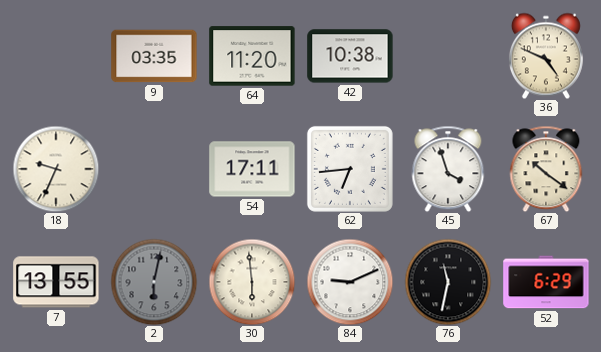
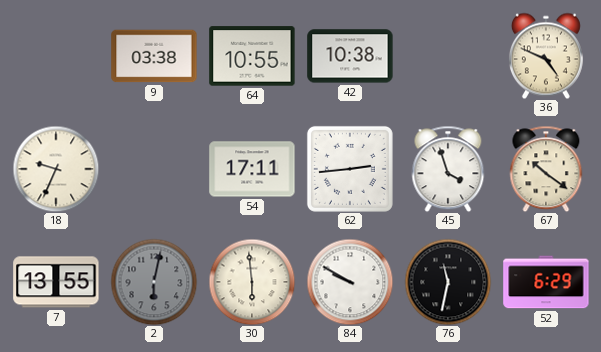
9: 03:35 -> 03:38 (154, 56)
64: 11:20 -> 10:55 (252, 56)
62: 6:44 -> 2:44 (350, 169)
84: 9:11 -> 9:50 (350, 282)
